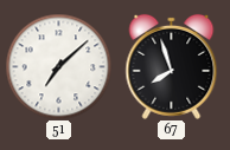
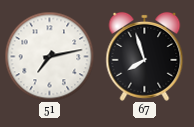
51: 7:08 -> 7:13 (49, 56)
